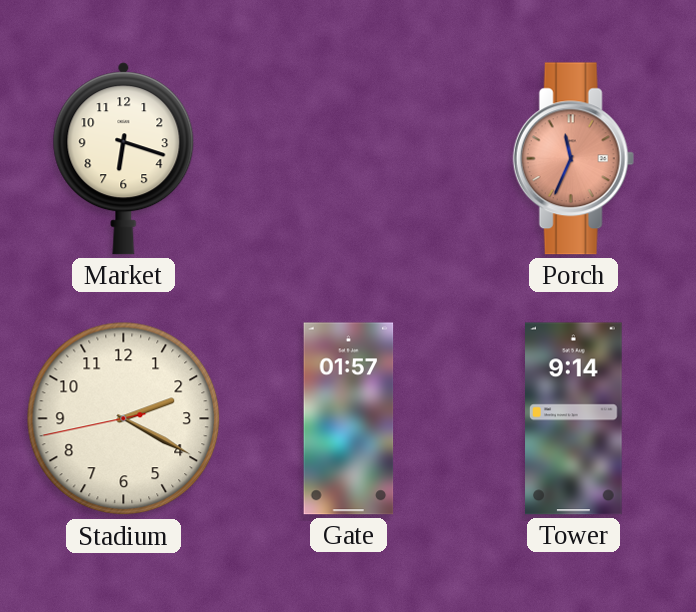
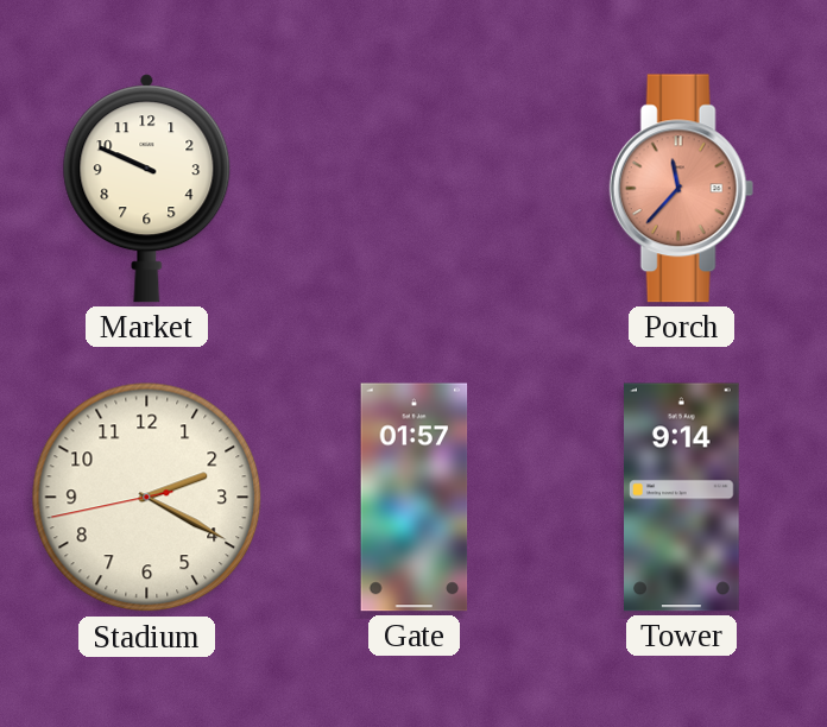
Market: 6:18 -> 9:49 (147, 189)
Porch: 11:34 -> 11:37 (681, 189)
